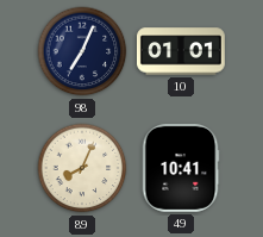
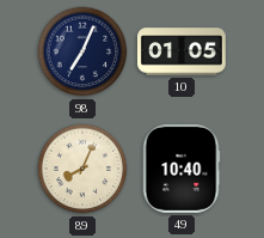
10: 01:01 -> 01:05 (182, 51)
49: 10:41 -> 10:40 (182, 169)
